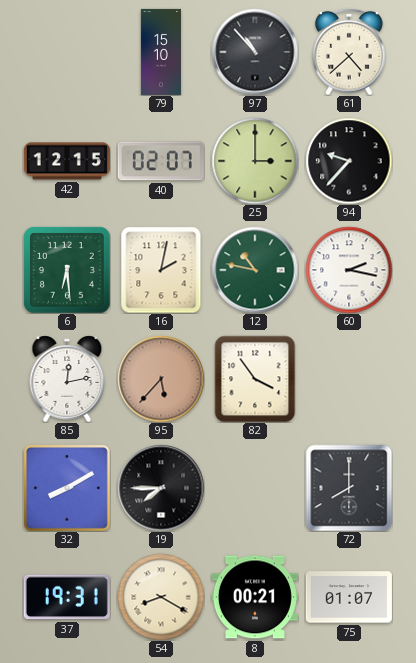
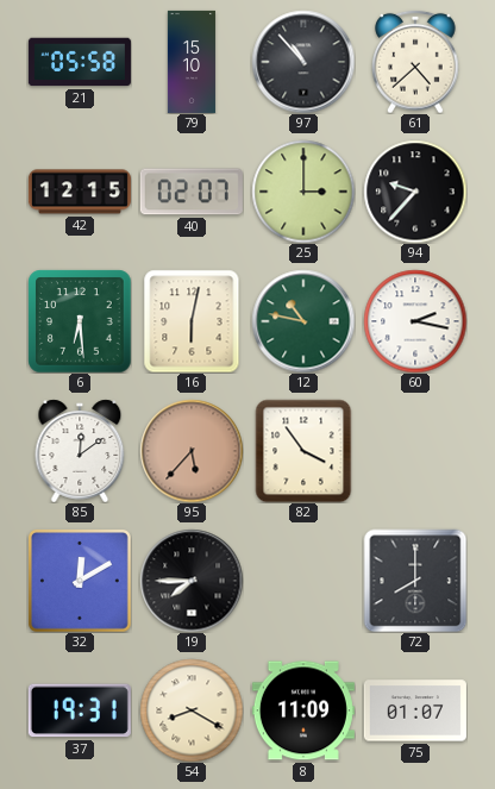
21: none -> 05:58 (80, 62)
16: 2:02 -> 6:02 (192, 321)
85: 12:13 -> 12:09 (80, 451)
32: 8:10 -> 12:10 (80, 581)
8: 00:21 -> 11:09 (303, 710)
